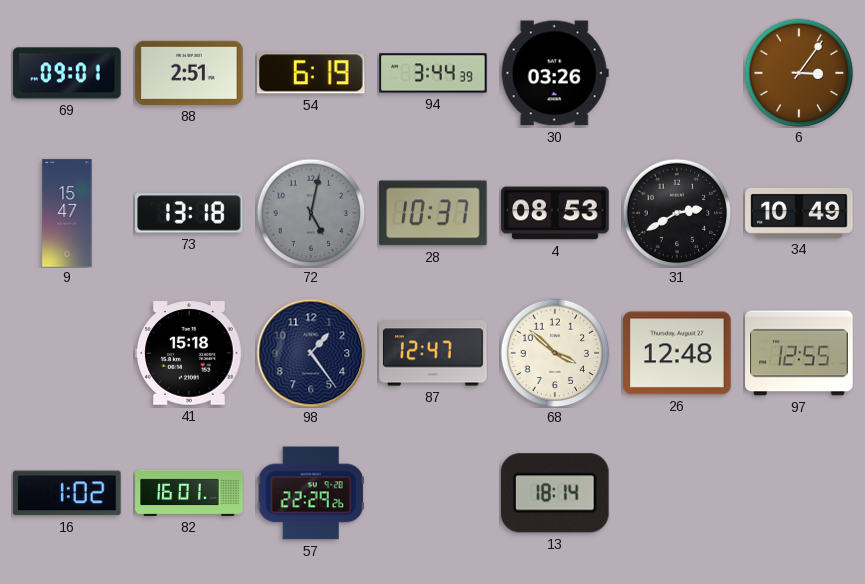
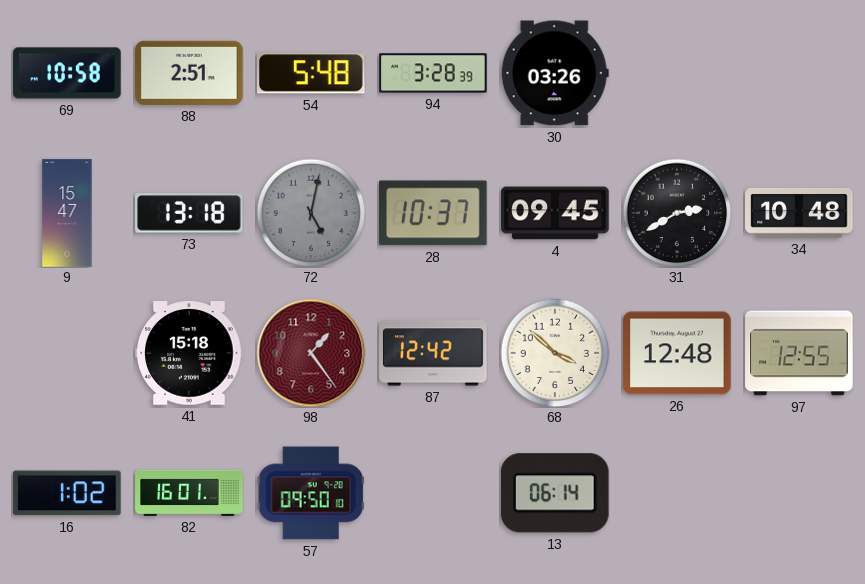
69: 09:01 -> 10:58 (67, 73)
54: 6:19 -> 5:48 (312, 73)
94: 3:44 -> 3:28 (433, 73)
6: 3:06 -> none (799, 73)
4: 08:53 -> 09:45 (555, 213)
34: 10:49 -> 10:48 (799, 213)
98 dial: navy -> burgundy (311, 353)
87: 12:47 -> 12:42 (433, 353)
57: 22:29 -> 09:50 (311, 493)
13: 18:14 -> 06:14 (555, 493)
